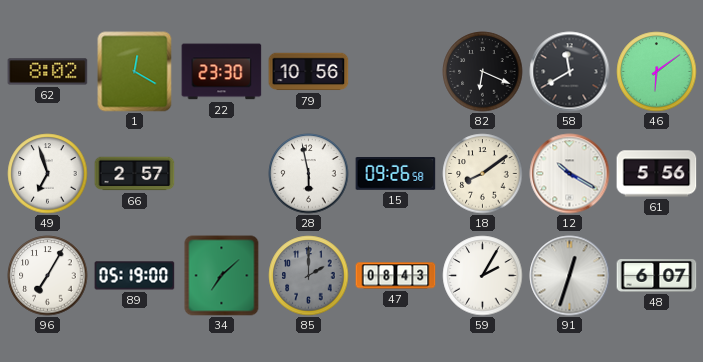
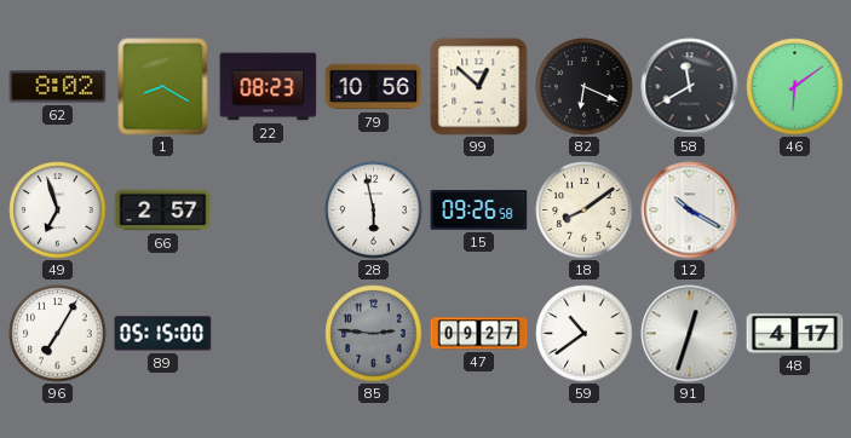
1: 12:20 -> 8:20 (163, 87)
22: 23:30 -> 08:23 (269, 87)
99: none -> 12:52 (479, 87)
61: 5:56 -> none (657, 174)
89: 05:19 -> 05:15 (163, 334)
34: 7:08 -> none (222, 276)
85: 2:00 -> 2:46 (374, 334)
47: 08:43 -> 09:27 (479, 334)
59: 2:05 -> 10:39 (585, 334)
48: 6:07 -> 4:17 (795, 334)
